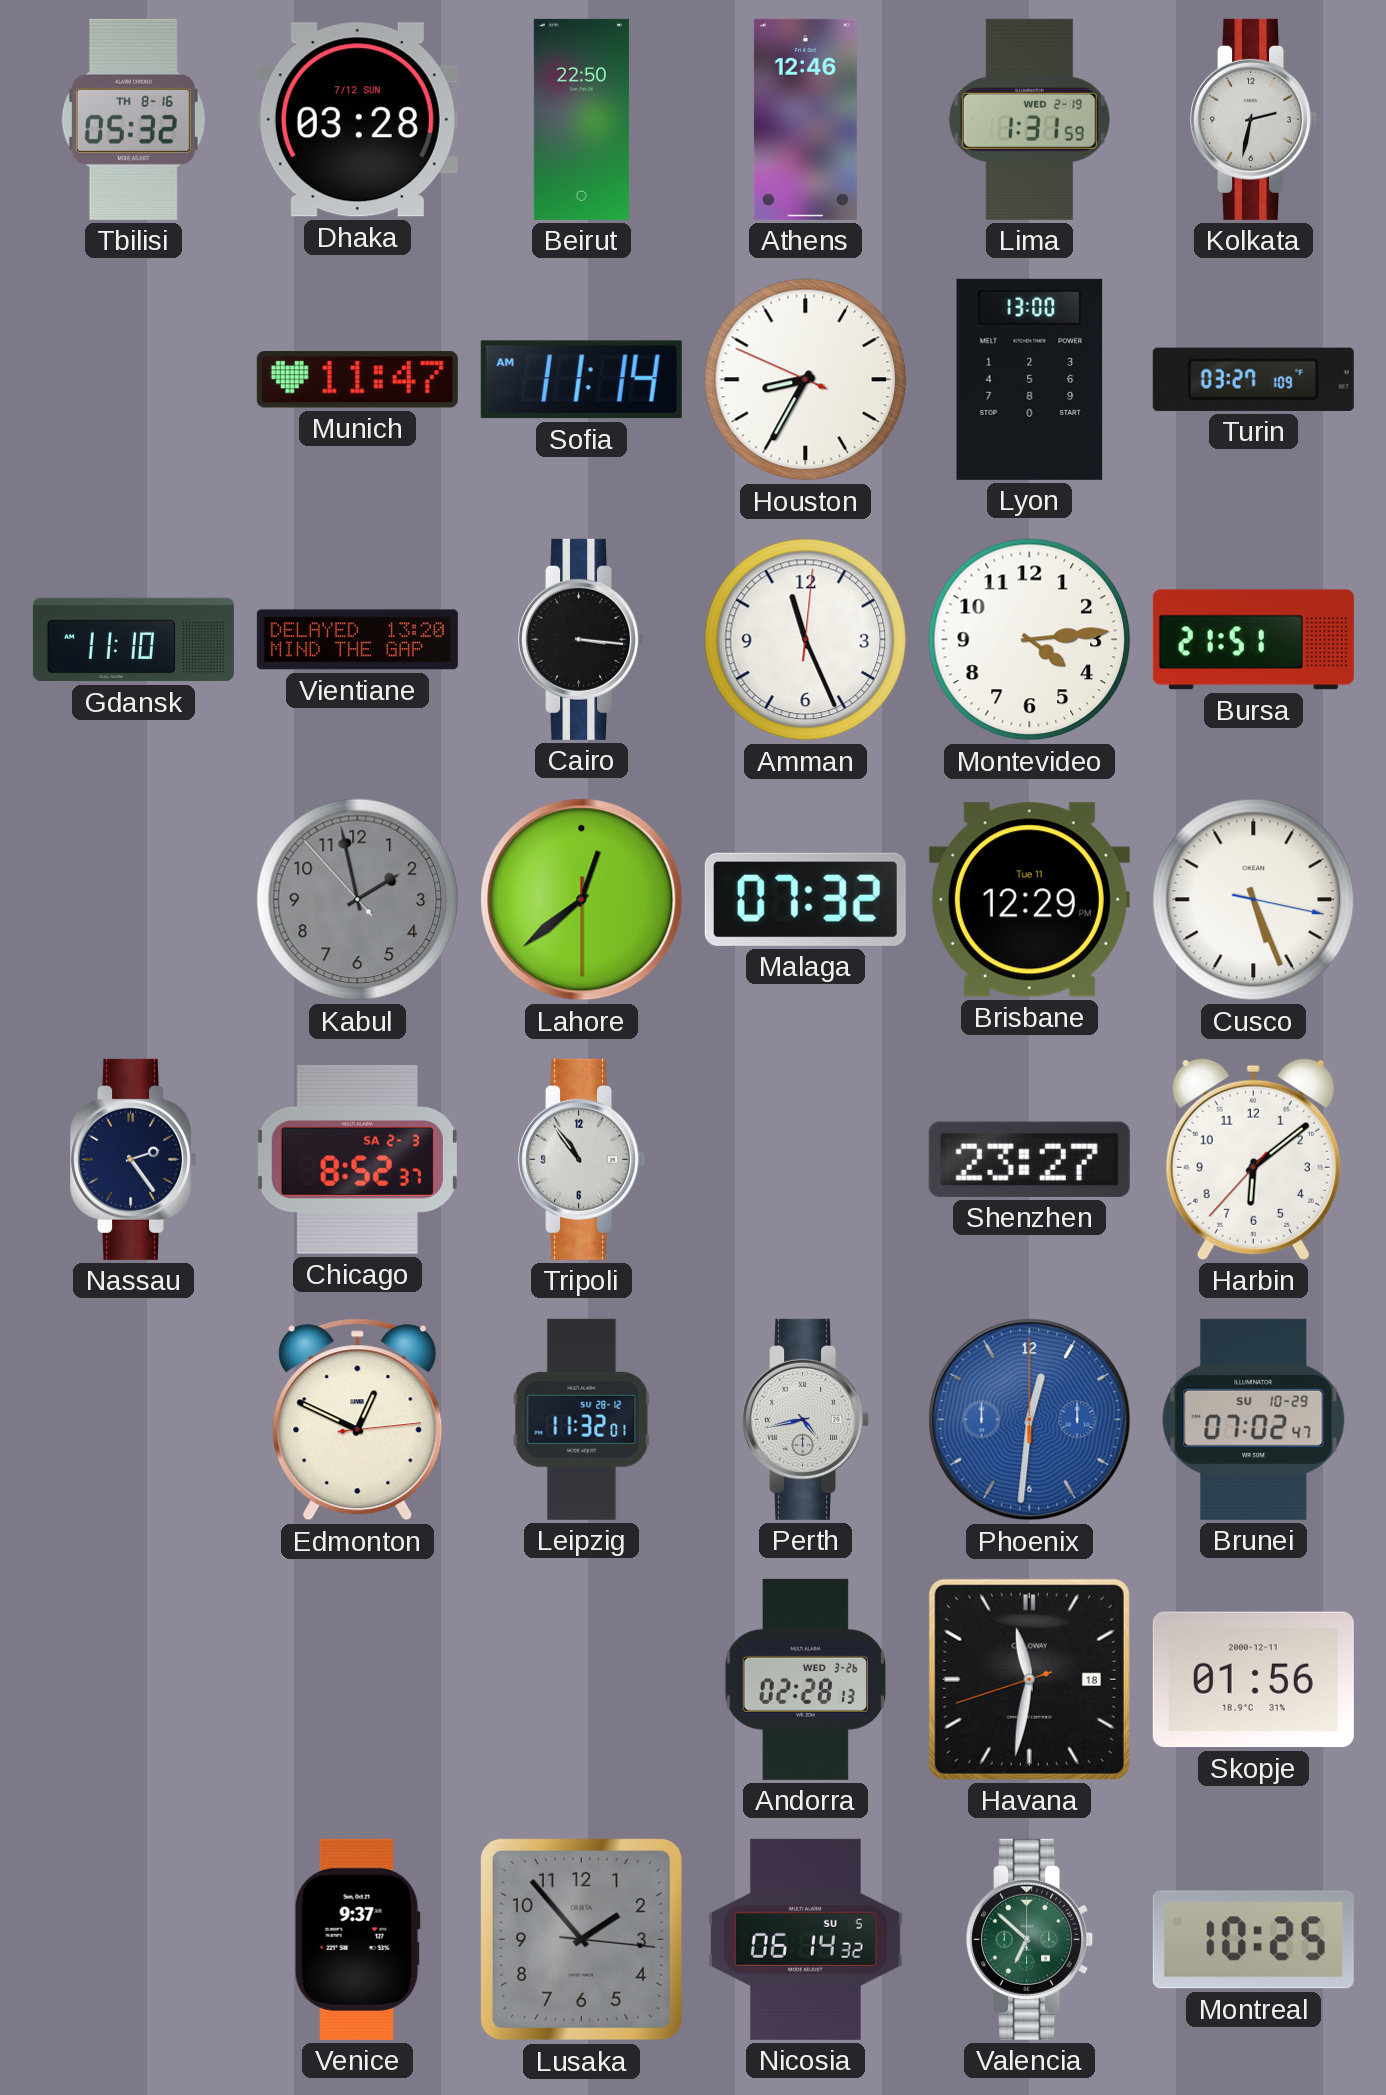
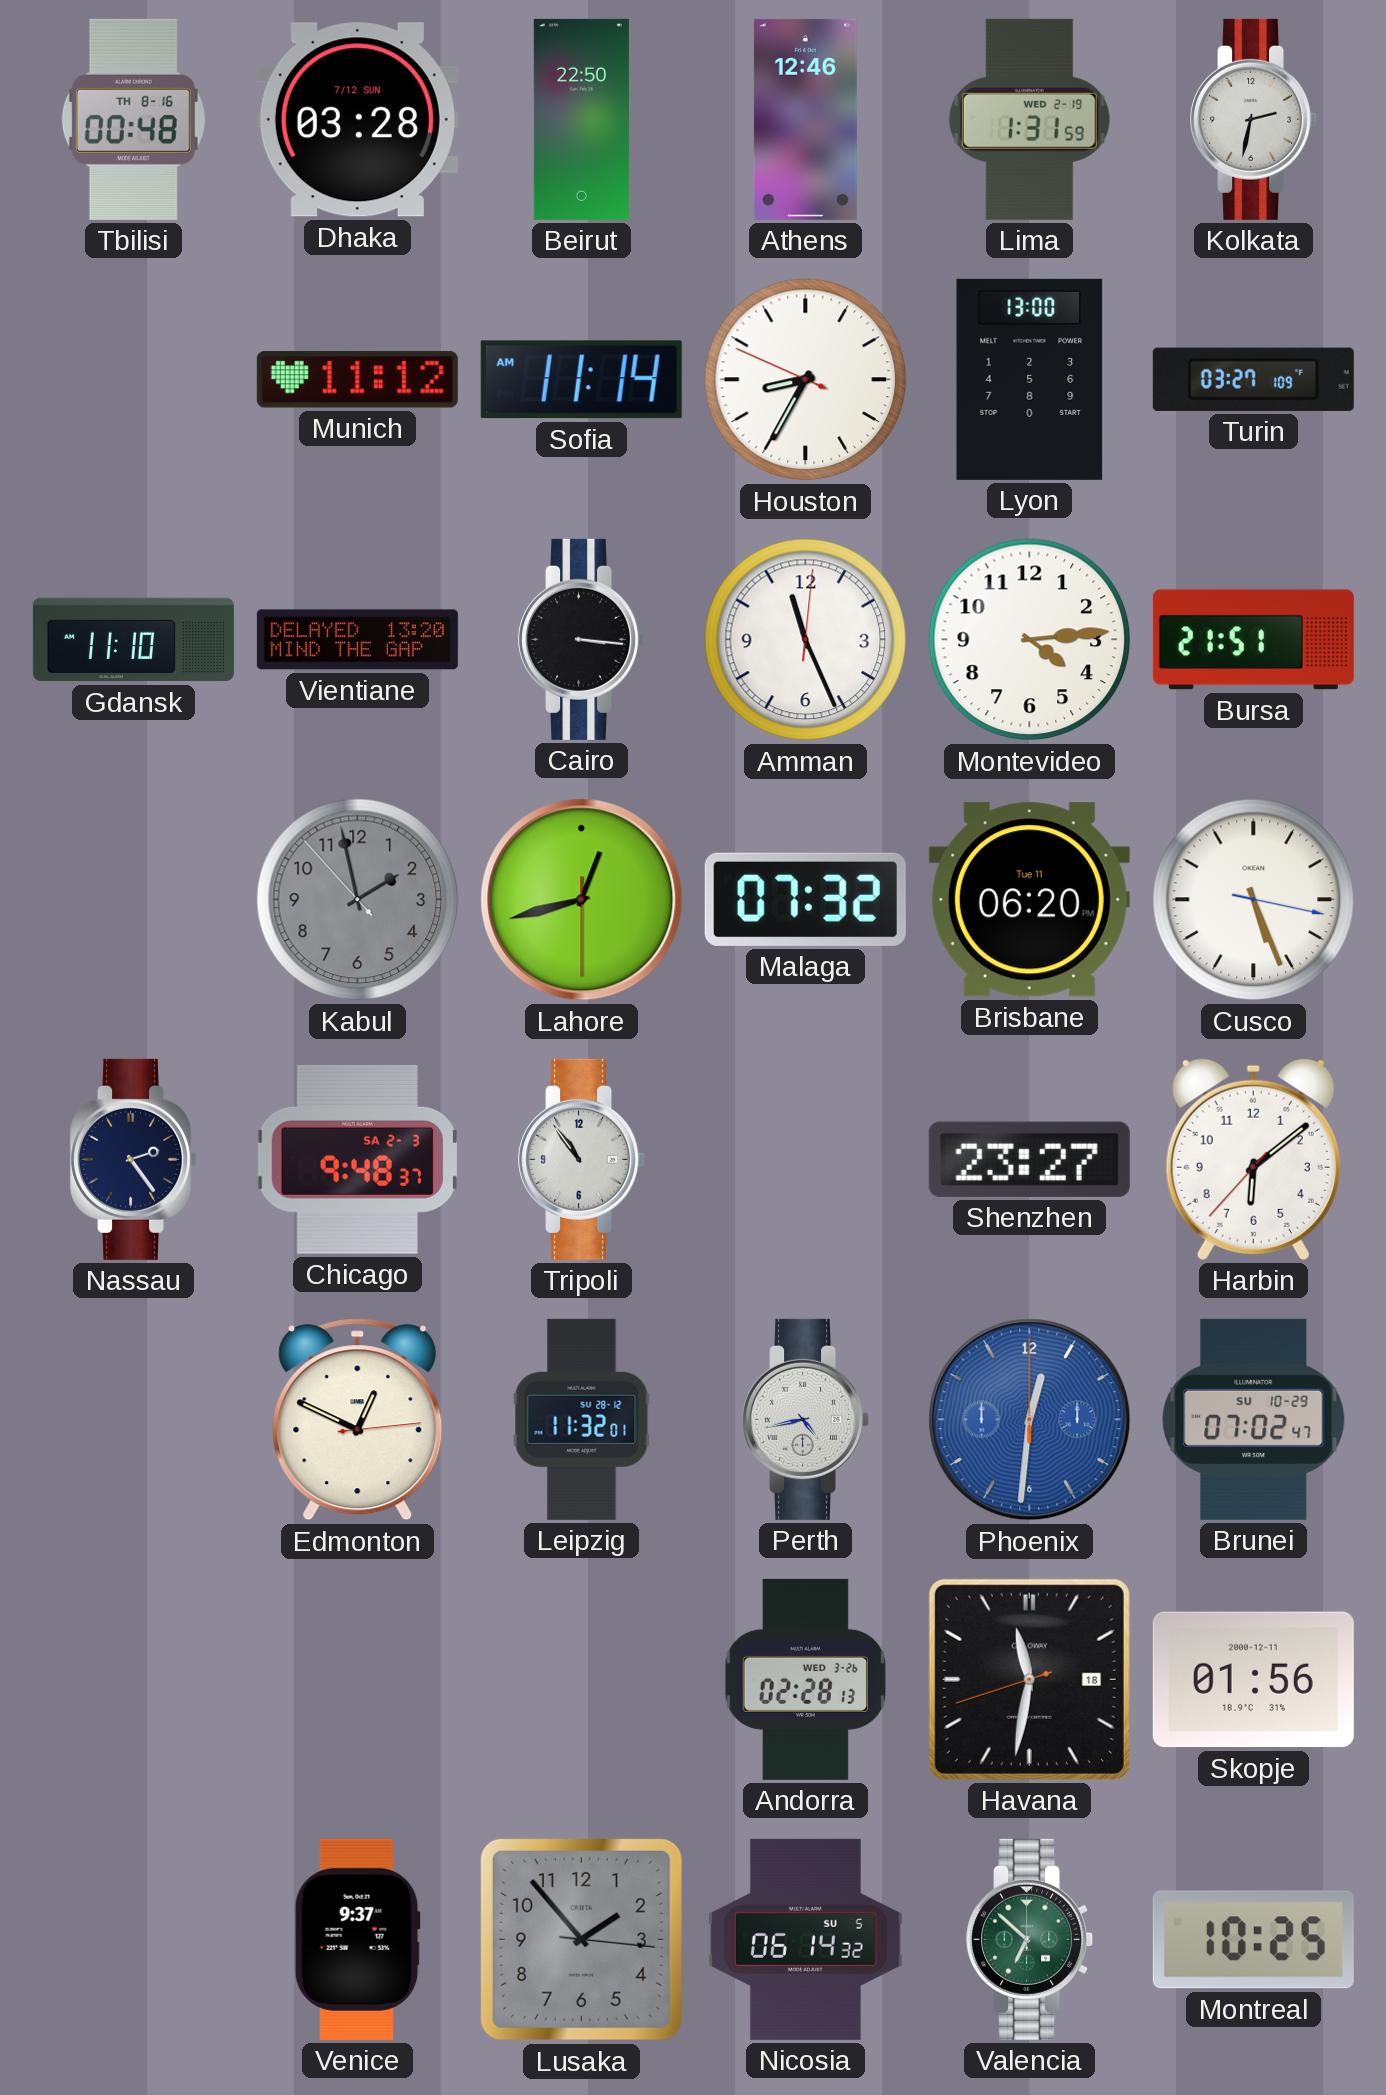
Tbilisi: 05:32 -> 00:48 (133, 119)
Munich: 11:47 -> 11:12 (357, 380)
Lahore: 12:38 -> 12:42 (582, 900)
Brisbane: 12:29 -> 06:20 (1029, 900)
Chicago: 8:52 -> 9:48 (357, 1159)
